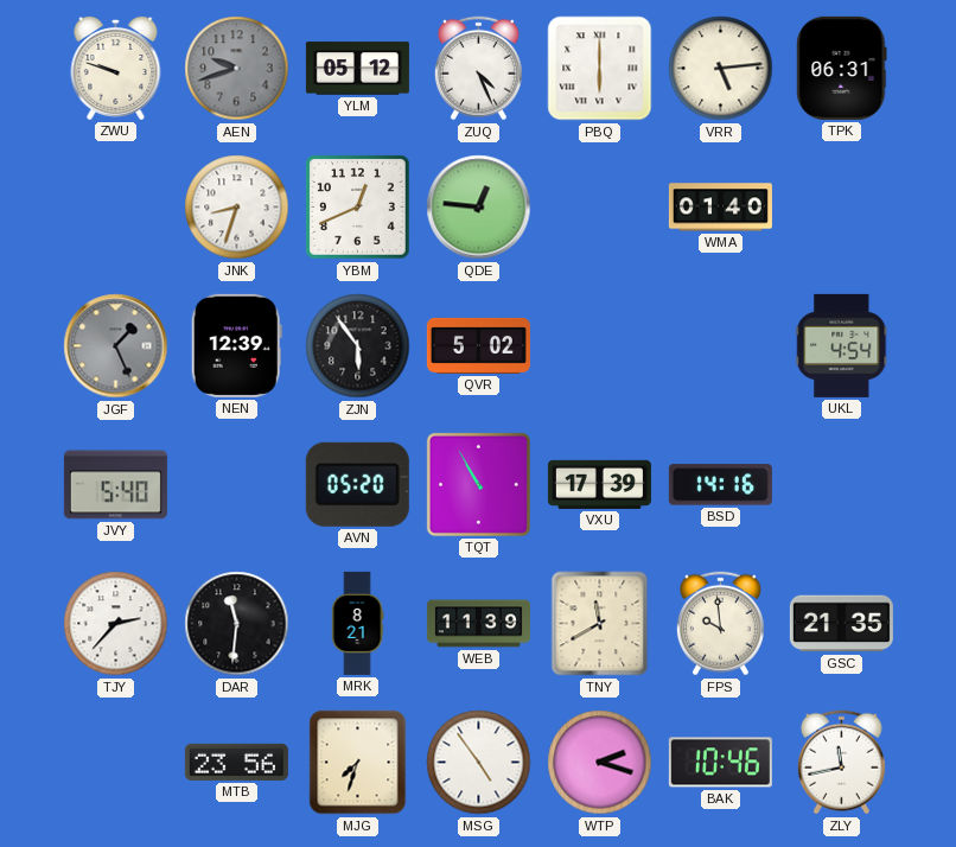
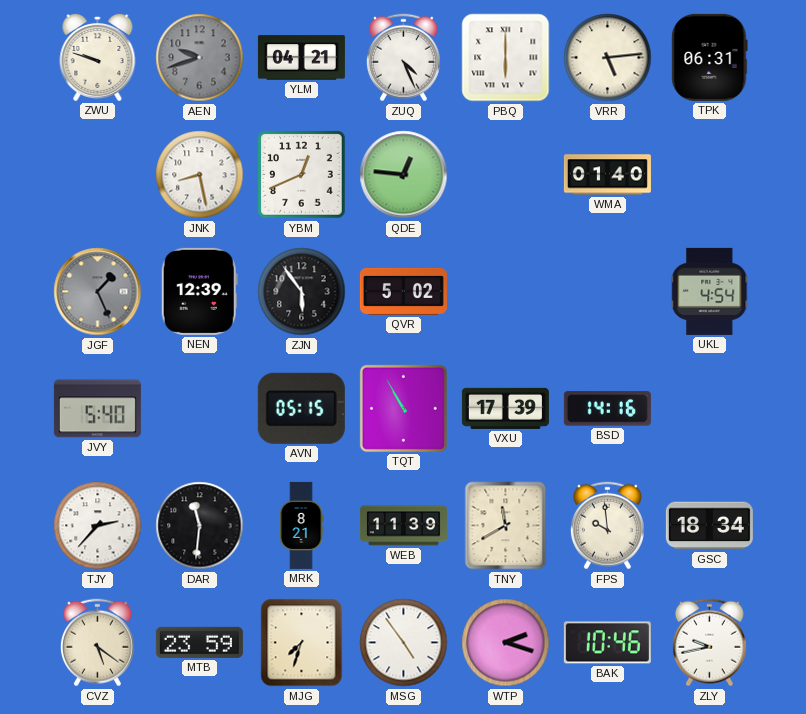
YLM: 05:12 -> 04:21 (301, 58)
JNK: 8:33 -> 8:28 (200, 175)
AVN: 05:20 -> 05:15 (301, 408)
GSC: 21:35 -> 18:34 (709, 526)
CVZ: none -> 5:21 (97, 643)
MTB: 23:56 -> 23:59 (199, 642)
ZLY: 11:43 -> 9:43 (709, 643)
